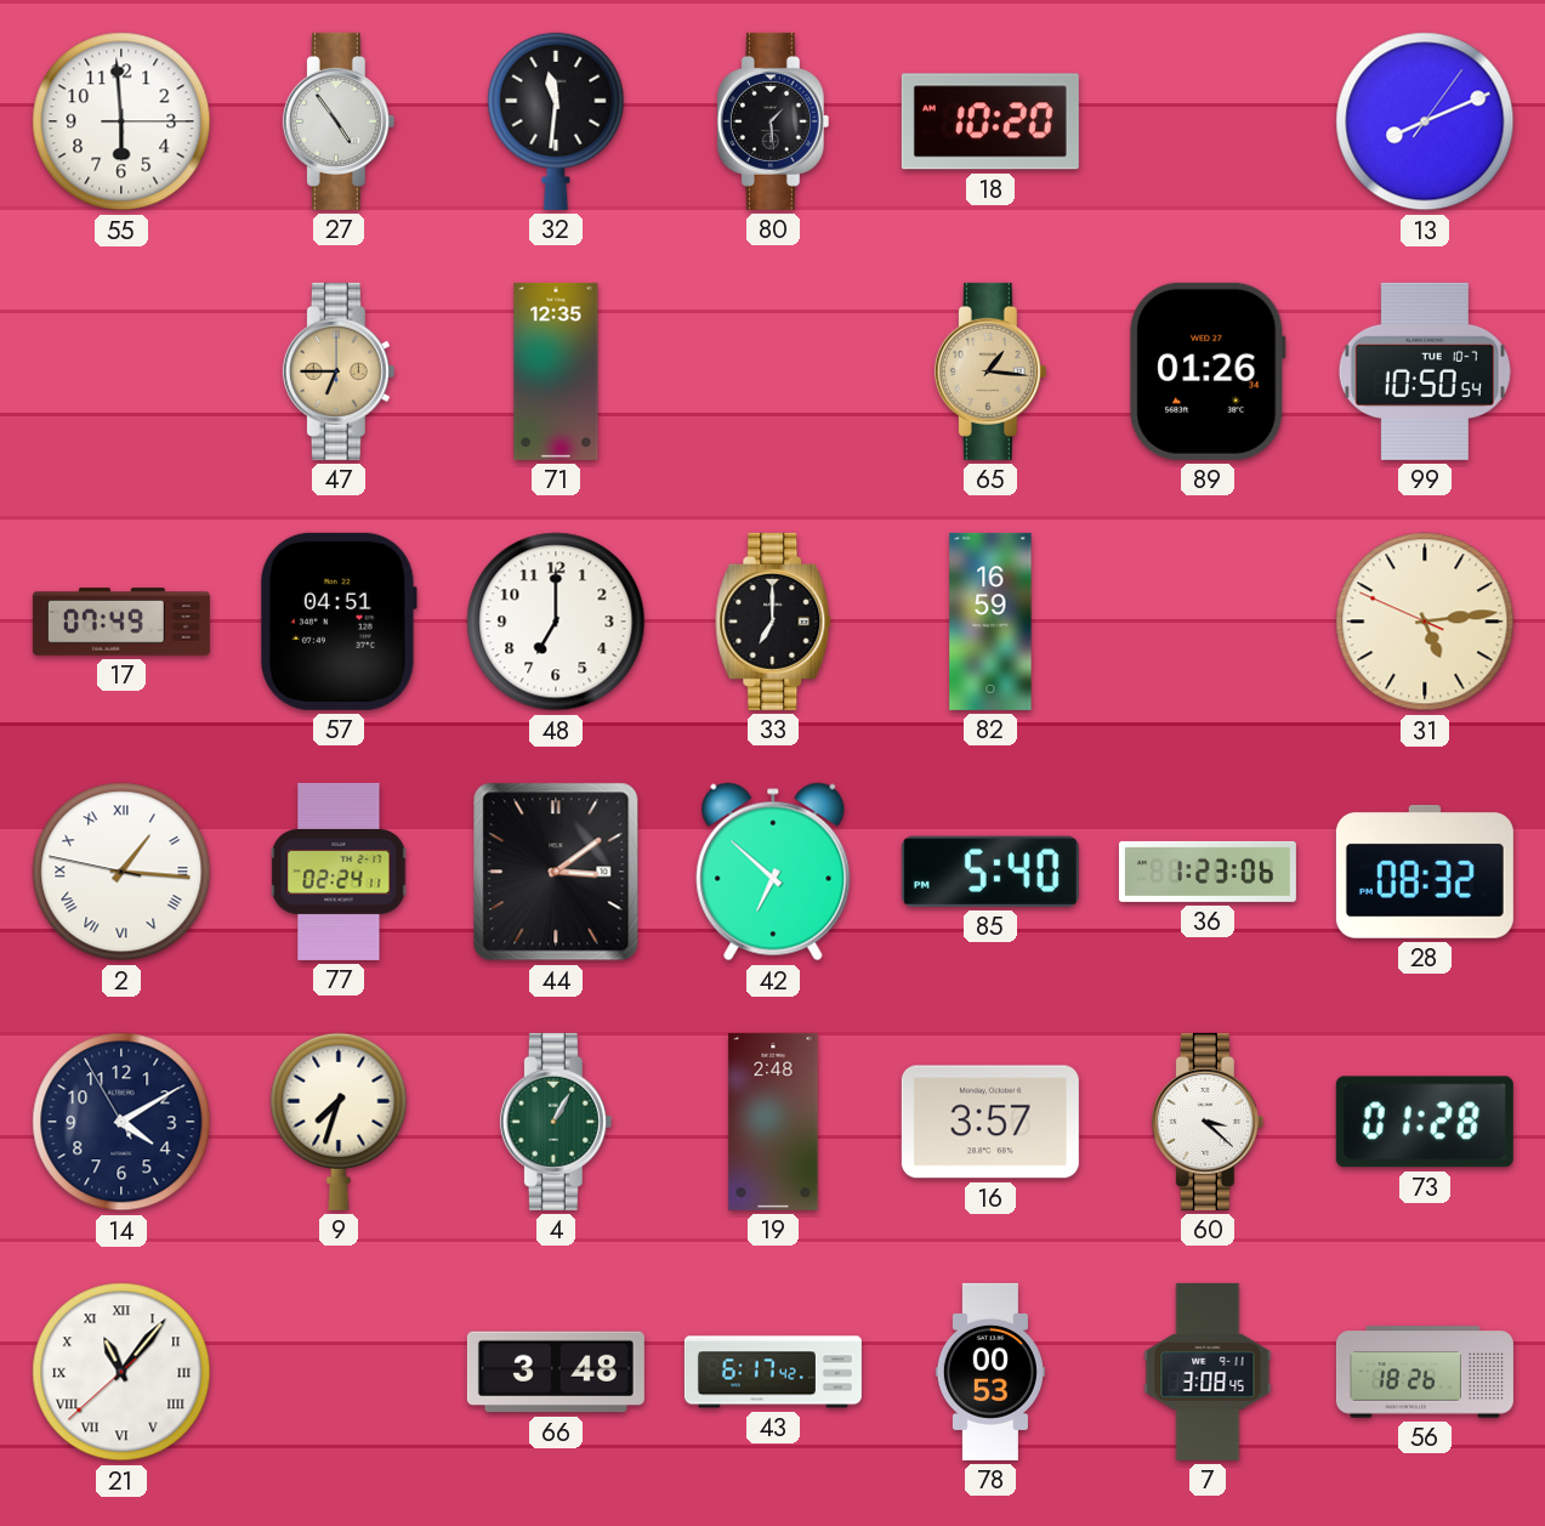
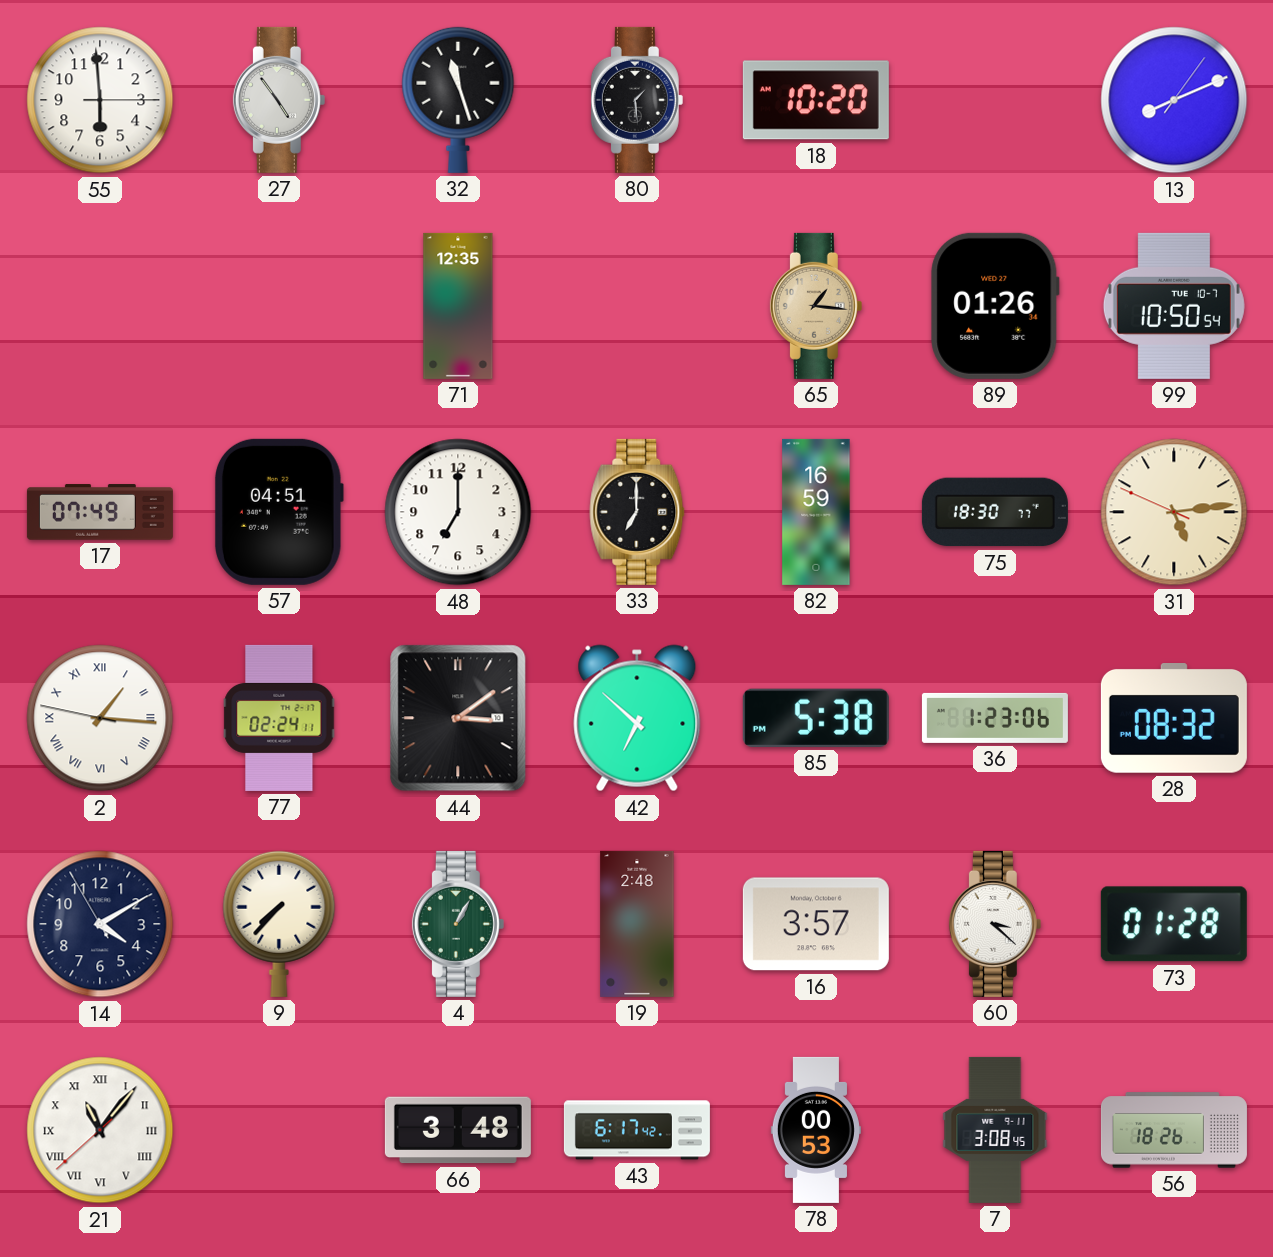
32: 11:31 -> 11:27 (458, 100)
47: 6:45 -> none (339, 371)
75: none -> 18:30 (995, 512)
85: 5:40 -> 5:38 (816, 718)
9: 7:33 -> 7:37 (279, 924)
